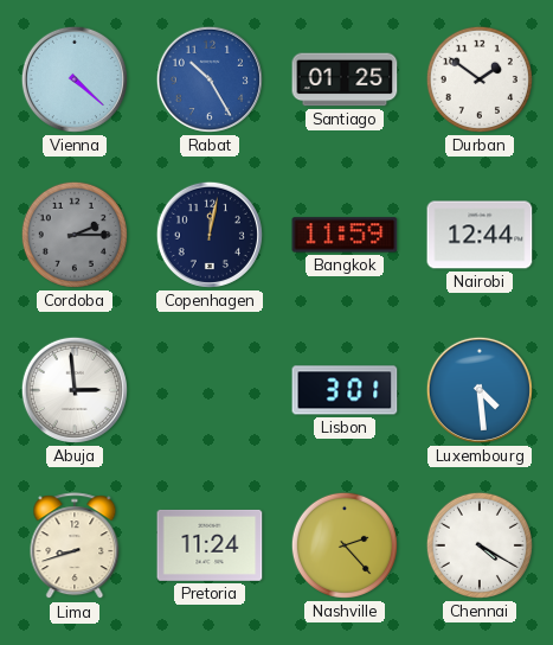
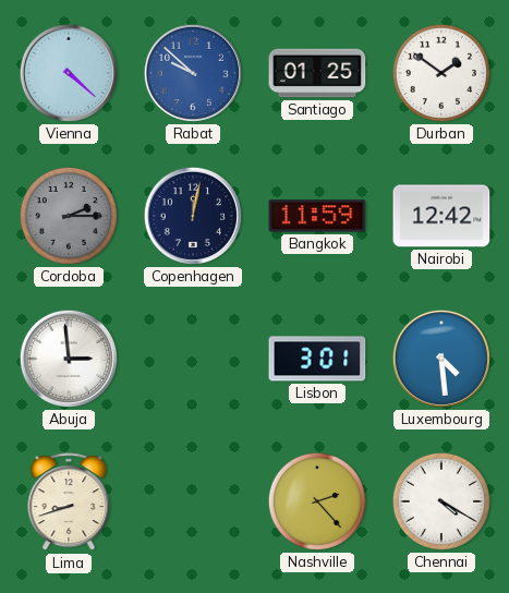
Rabat: 10:25 -> 9:52 (193, 73)
Nairobi: 12:44 -> 12:42 (441, 216)
Pretoria: 11:24 -> none (210, 545)
